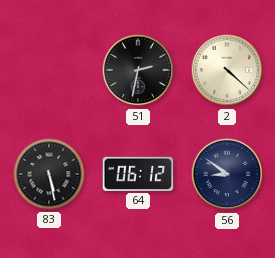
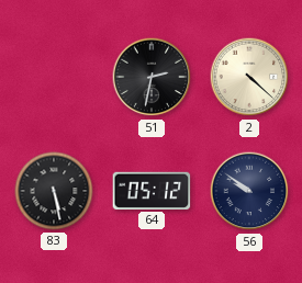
64: 06:12 -> 05:12 (152, 191)
56: 8:51 -> 9:51 (249, 191)
